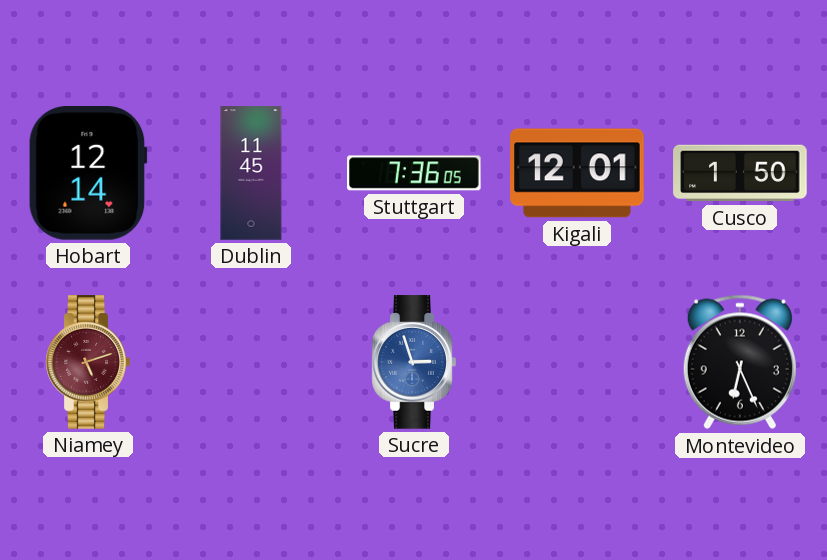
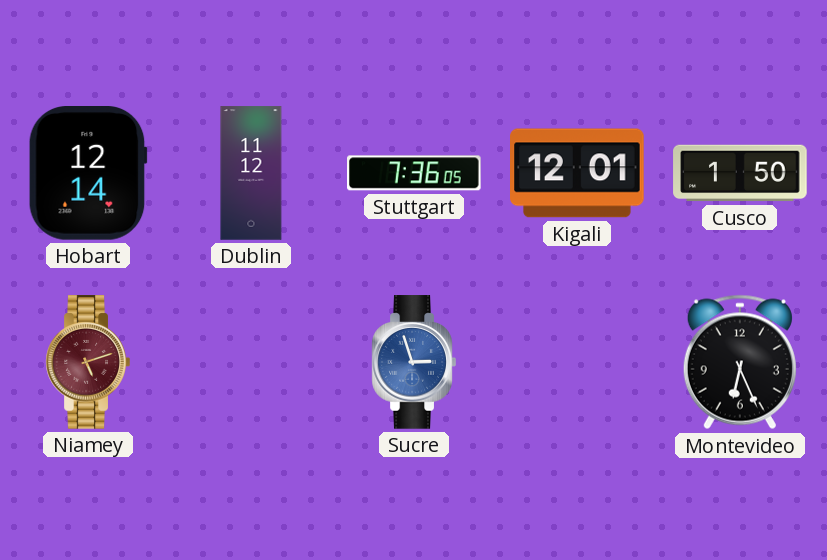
Dublin: 11:45 -> 11:12 (251, 173)
